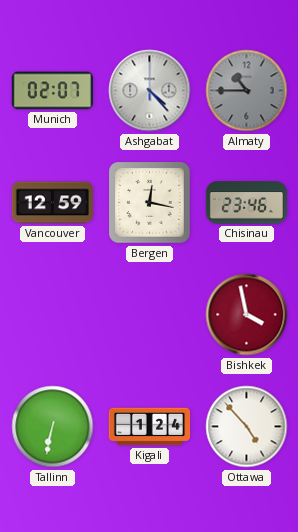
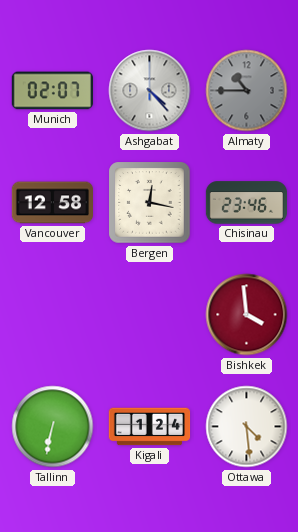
Vancouver: 12:59 -> 12:58 (52, 203)
Bishkek: 3:58 -> 3:59 (247, 315)
Ottawa: 4:53 -> 4:29 (247, 427)
